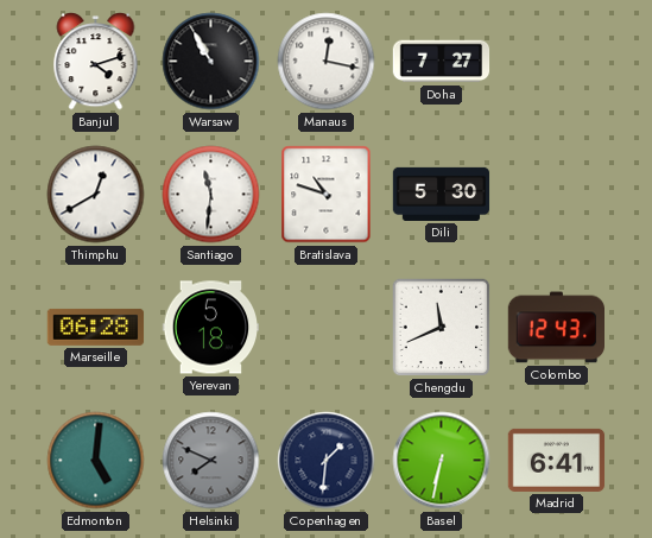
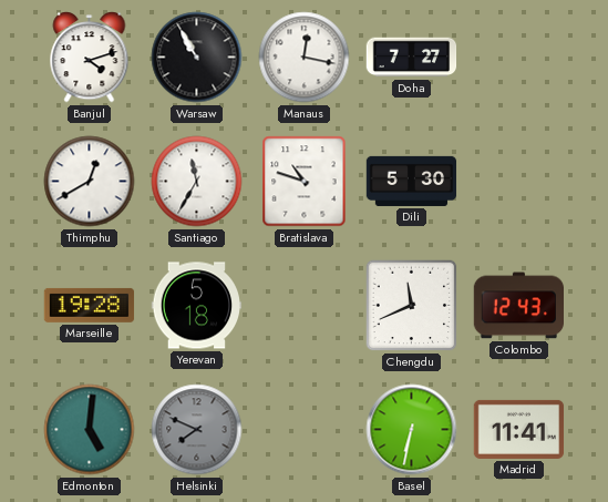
Santiago: 11:31 -> 11:35 (197, 182)
Marseille: 06:28 -> 19:28 (90, 305)
Copenhagen: 1:31 -> none (327, 461)
Madrid: 6:41 -> 11:41 (519, 429)
